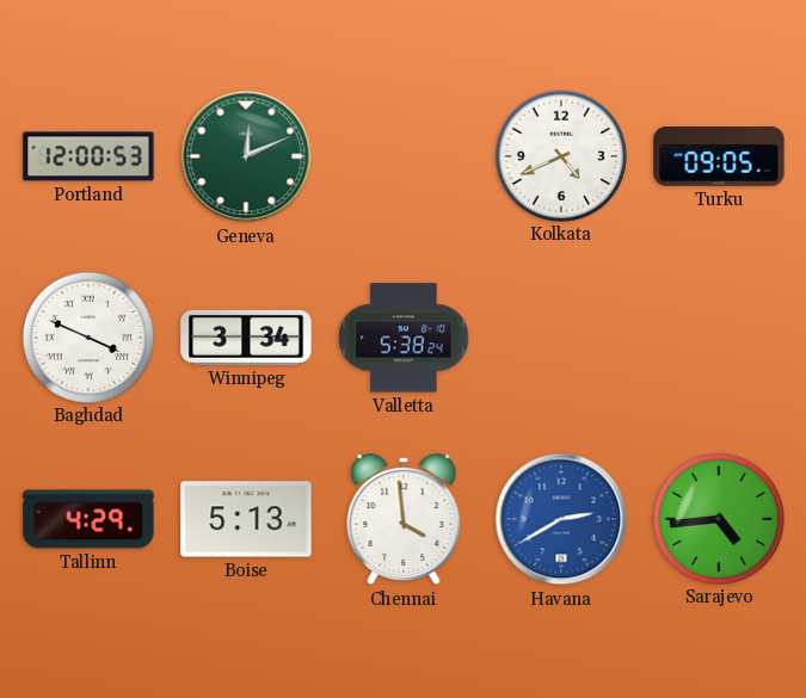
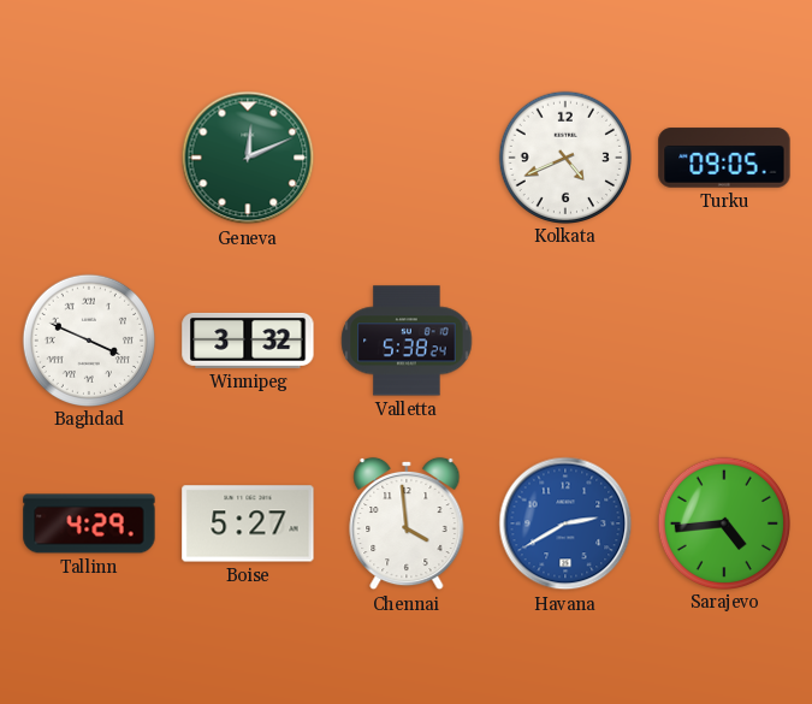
Portland: 12:00 -> none (88, 156)
Winnipeg: 3:34 -> 3:32 (248, 341)
Boise: 5:13 -> 5:27 (248, 523)
